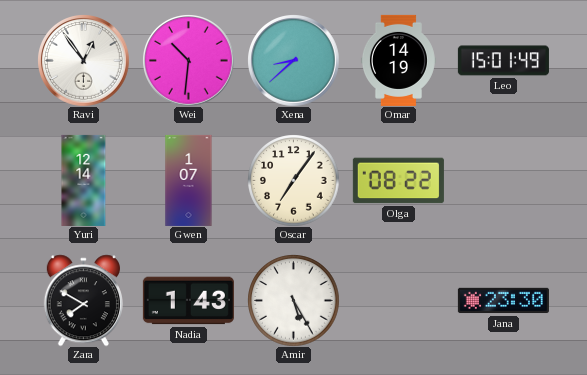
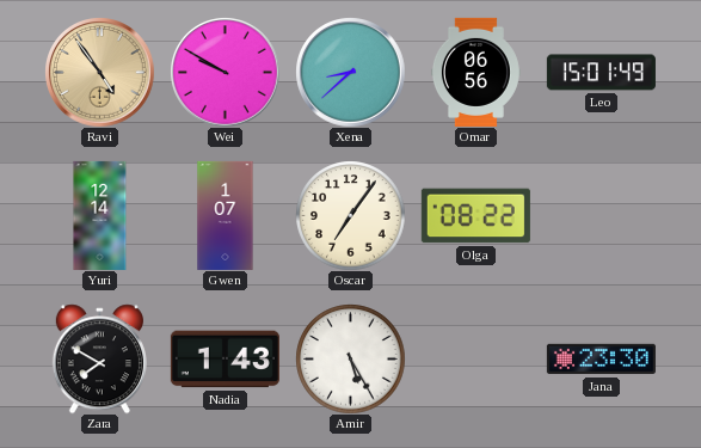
Ravi: 12:54 -> 4:54 (100, 73)
Ravi dial: white -> champagne (100, 73)
Wei: 10:31 -> 9:50 (226, 73)
Omar: 14:19 -> 06:56 (475, 72)
